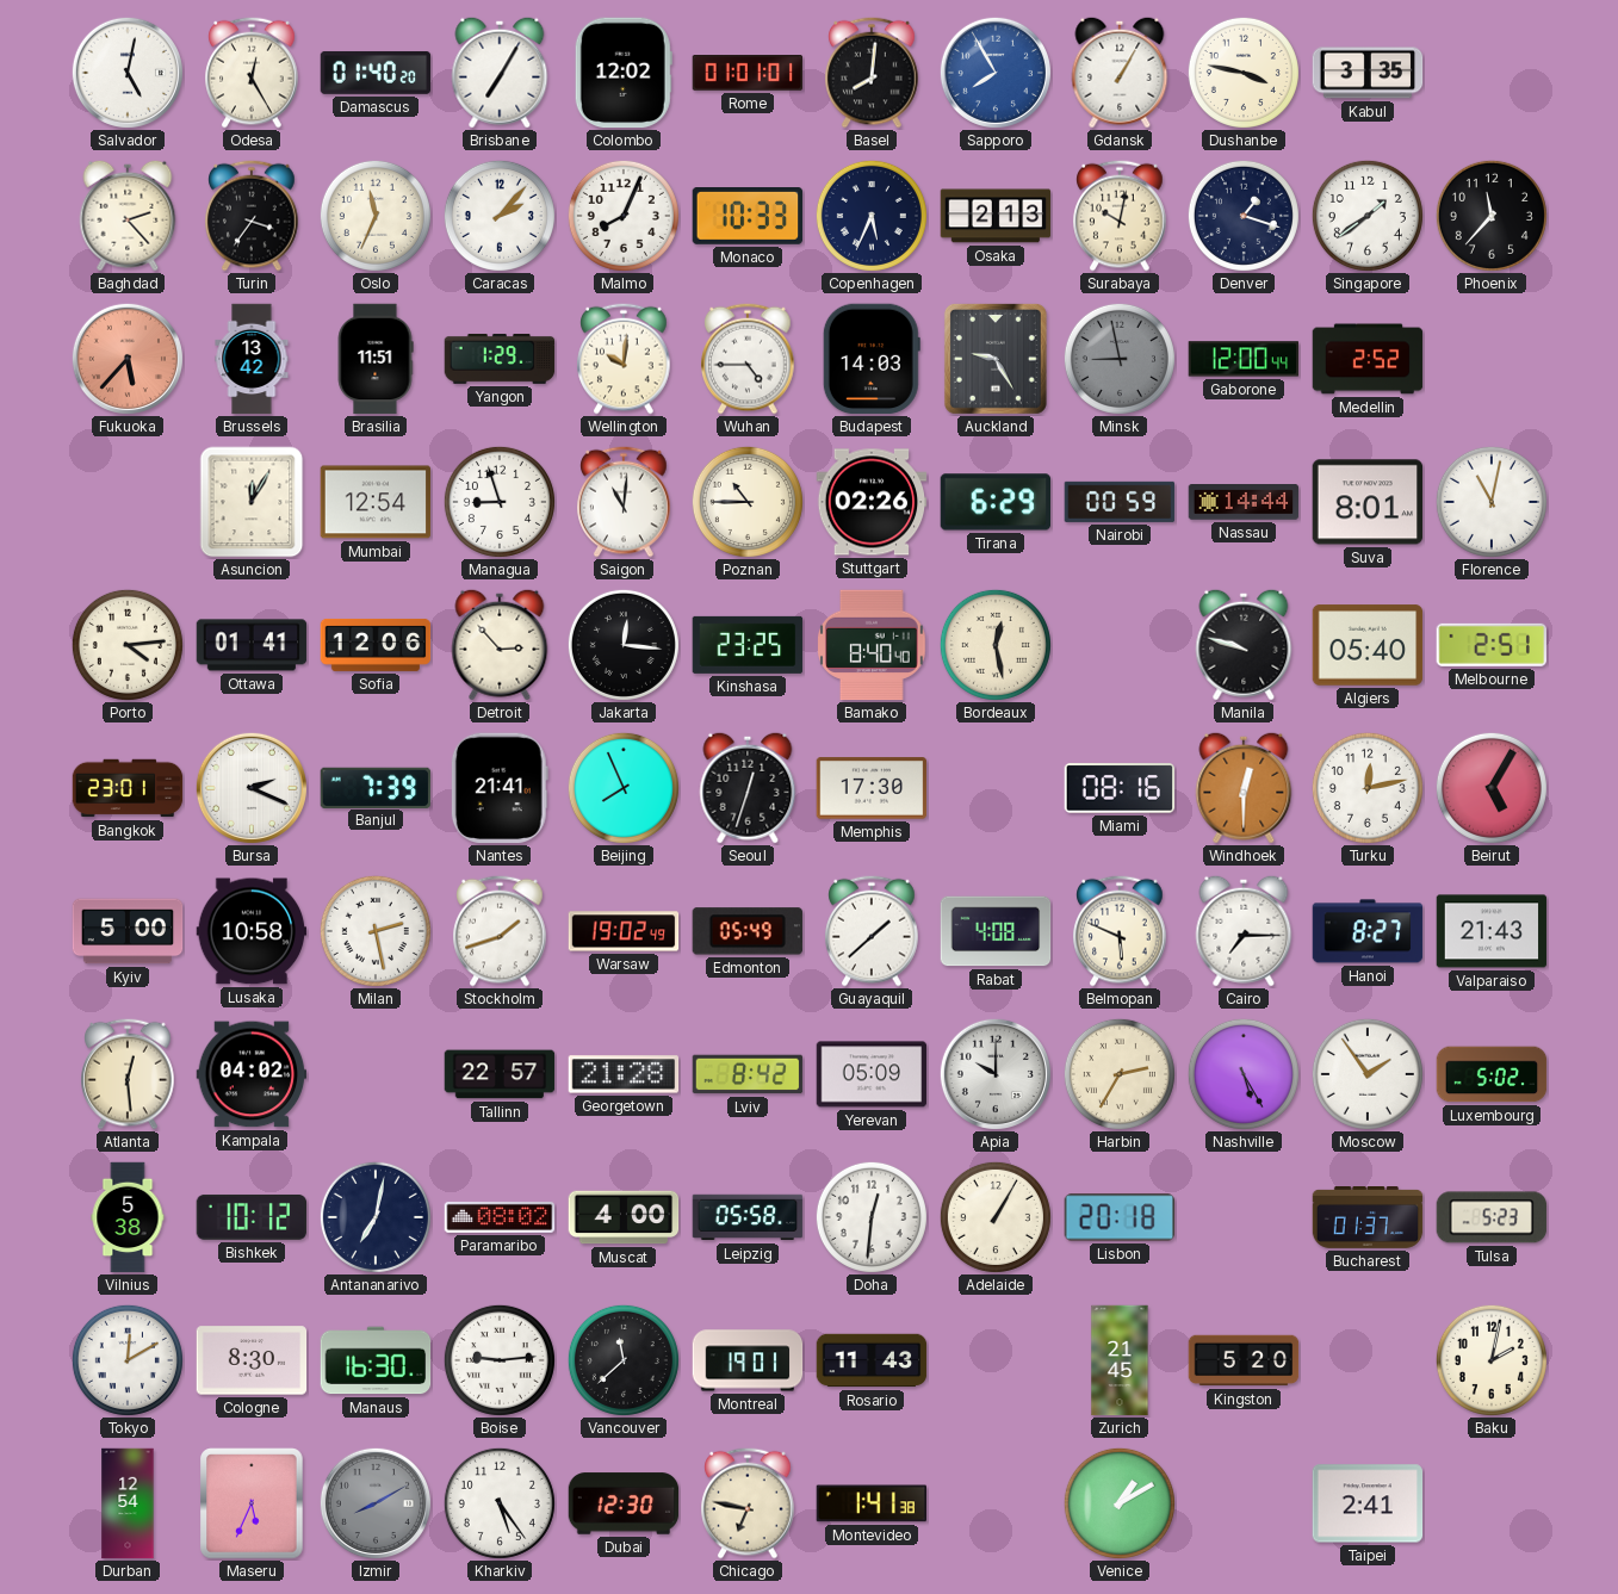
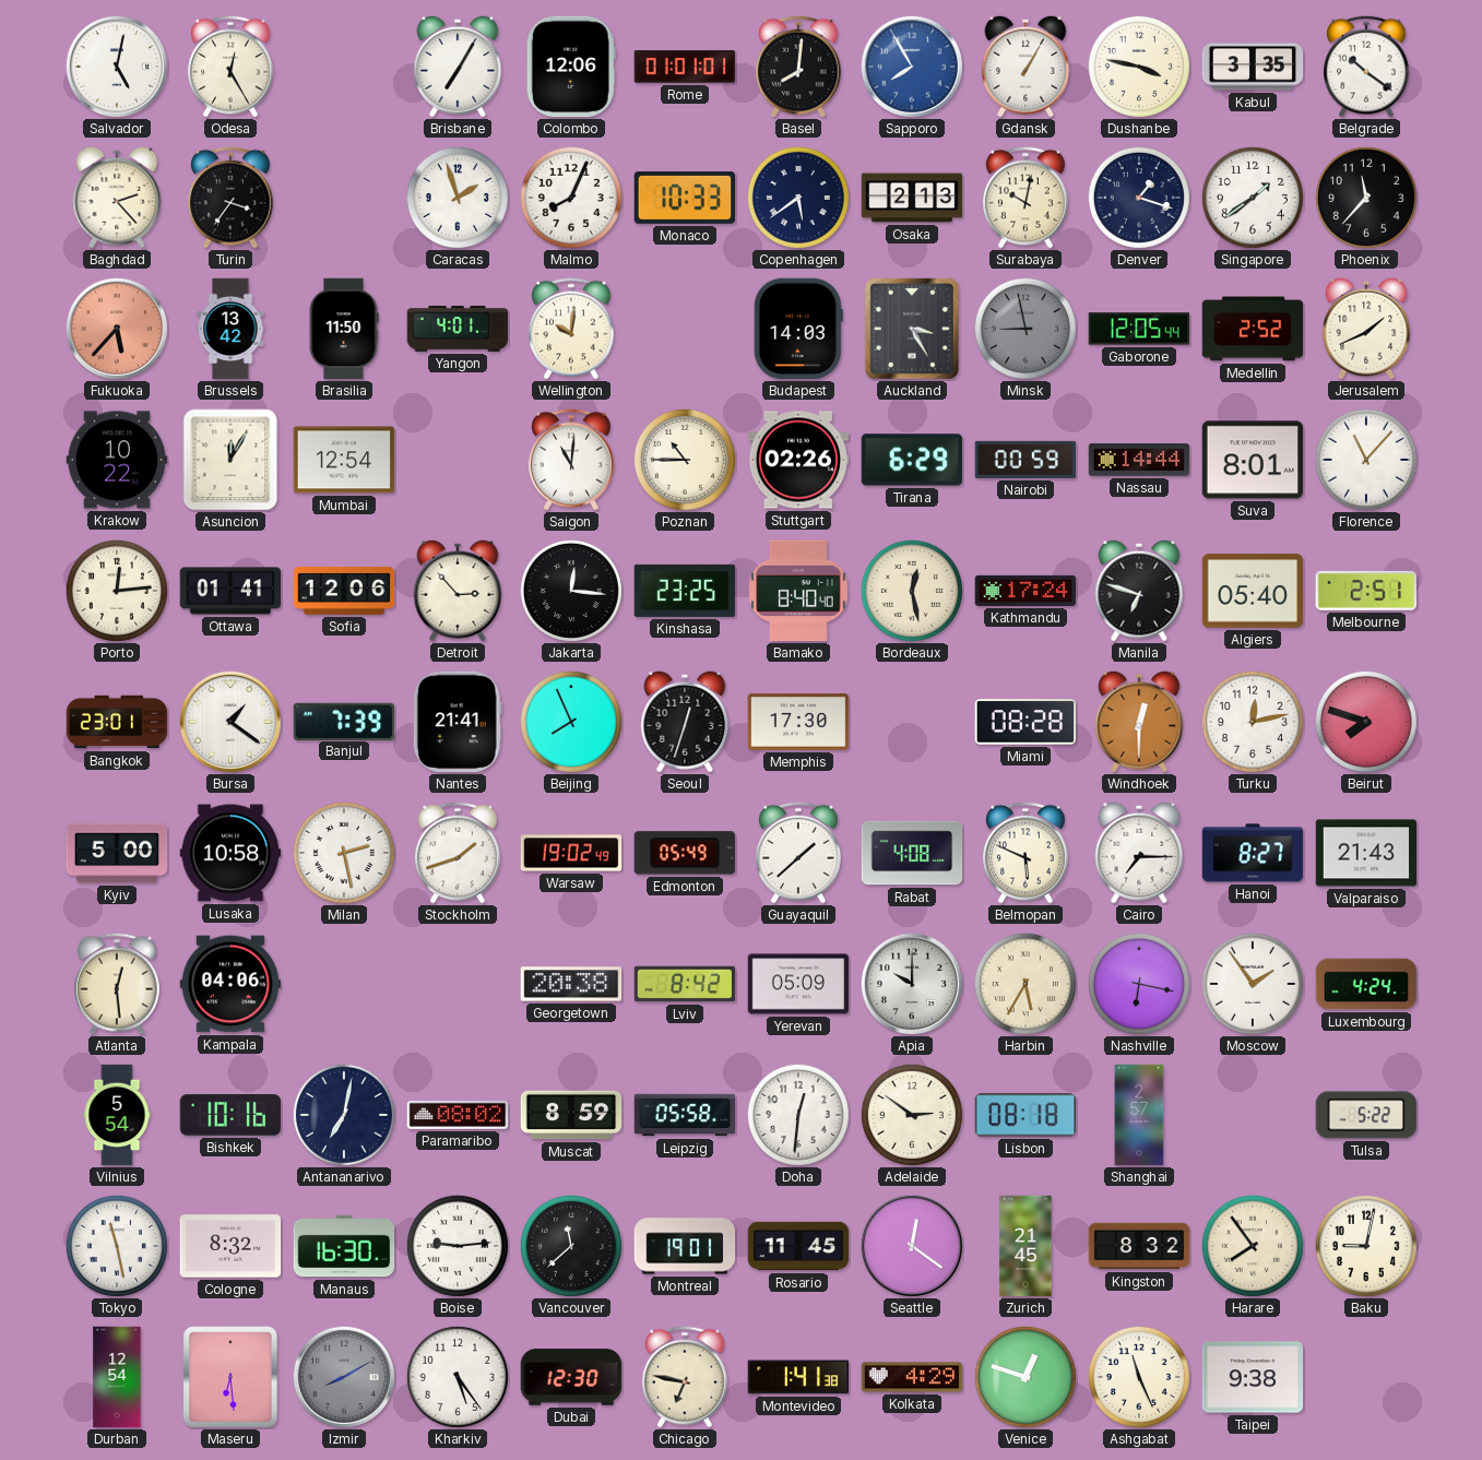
Damascus: 01:40 -> none (376, 73)
Colombo: 12:02 -> 12:06 (571, 67)
Belgrade: none -> 10:21 (1366, 67)
Oslo: 11:34 -> none (376, 216)
Caracas: 2:07 -> 1:57 (458, 198)
Copenhagen: 5:34 -> 5:39 (798, 198)
Brasilia: 11:51 -> 11:50 (344, 329)
Yangon: 1:29 -> 4:01 (458, 329)
Wuhan: 4:45 -> none (748, 359)
Auckland: 9:25 -> 3:25 (912, 329)
Gaborone: 12:00 -> 12:05 (1139, 329)
Jerusalem: none -> 1:41 (1366, 329)
Krakow: none -> 10:22 (117, 460)
Managua: 8:57 -> none (500, 502)
Florence: 11:02 -> 11:07 (1366, 460)
Porto: 4:14 -> 12:14 (117, 591)
Kathmandu: none -> 17:24 (1025, 591)
Manila: 9:48 -> 6:48 (1139, 591)
Bursa: 2:19 -> 1:21 (230, 722)
Miami: 08:16 -> 08:28 (1025, 722)
Beirut: 5:05 -> 7:48 (1366, 722)
Kampala: 04:02 -> 04:06 (230, 984)
Tallinn: 22:57 -> none (500, 1074)
Georgetown: 21:28 -> 20:38 (571, 984)
Harbin: 2:35 -> 5:35 (1025, 984)
Nashville: 5:25 -> 6:17 (1139, 984)
Luxembourg: 5:02 -> 4:24 (1366, 984)
Vilnius: 5:38 -> 5:54 (117, 1115)
Bishkek: 10:12 -> 10:16 (230, 1115)
Muscat: 4:00 -> 8:59 (571, 1115)
Adelaide: 1:05 -> 2:51 (912, 1115)
Lisbon: 20:18 -> 08:18 (1025, 1115)
Shanghai: none -> 2:57 (1139, 1115)
Bucharest: 01:37 -> none (1368, 1218)
Tulsa: 5:23 -> 5:22 (1366, 1115)
Tokyo: 12:10 -> 11:28 (117, 1246)
Cologne: 8:30 -> 8:32 (230, 1246)
Rosario: 11:43 -> 11:45 (798, 1246)
Seattle: none -> 12:21 (912, 1246)
Kingston: 5:20 -> 8:32 (1139, 1246)
Harare: none -> 7:54 (1253, 1246)
Baku: 2:02 -> 9:02 (1366, 1246)
Maseru: 5:34 -> 6:29 (230, 1377)
Kolkata: none -> 4:29 (912, 1377)
Venice: 1:10 -> 12:48 (1025, 1377)
Ashgabat: none -> 11:26 (1139, 1377)
Taipei: 2:41 -> 9:38 (1253, 1377)
